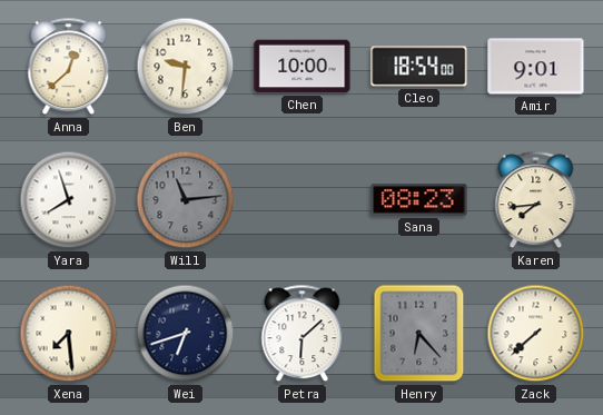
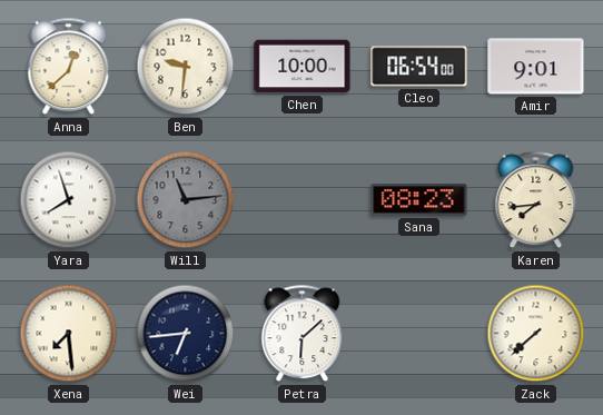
Cleo: 18:54 -> 06:54 (419, 67)
Wei: 6:42 -> 6:44 (186, 334)
Henry: 6:23 -> none (419, 334)
